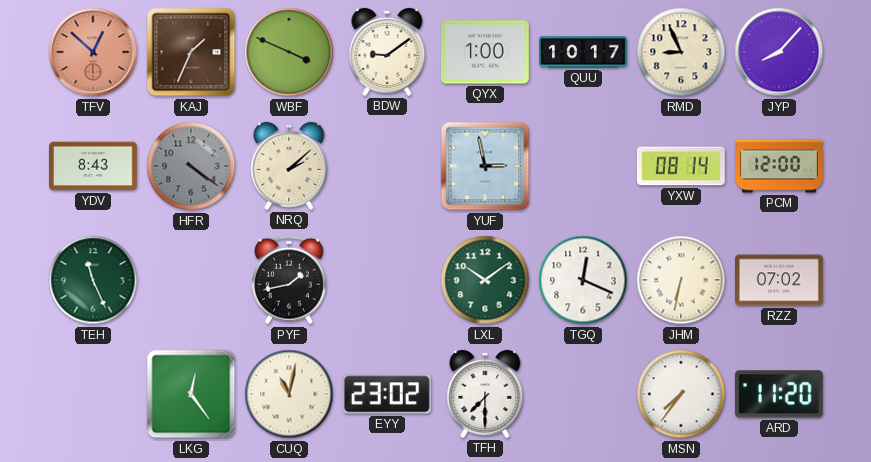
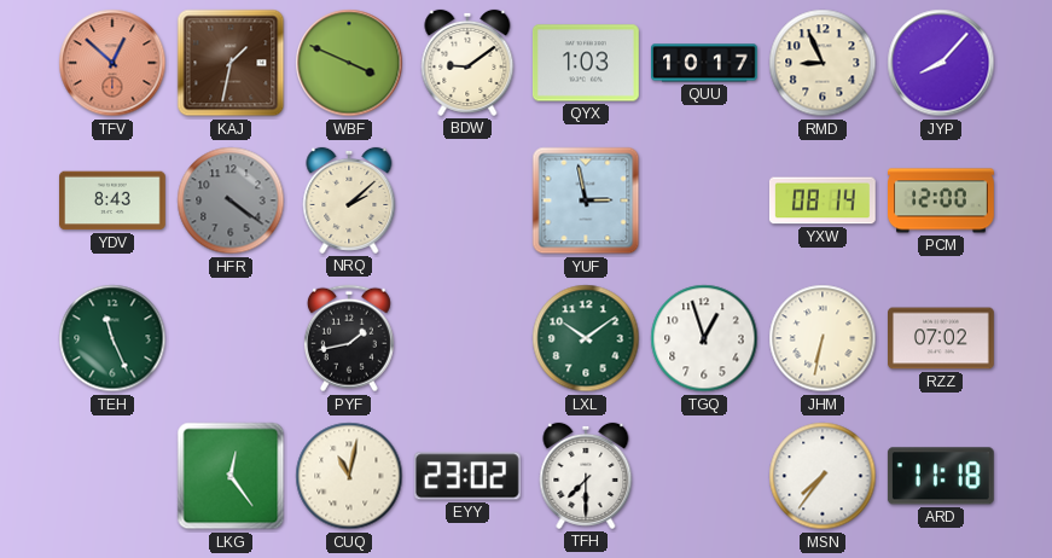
KAJ: 1:34 -> 1:32 (231, 63)
QYX: 1:00 -> 1:03 (587, 63)
TGQ: 12:19 -> 12:57 (704, 338)
ARD: 11:20 -> 11:18 (941, 476)
